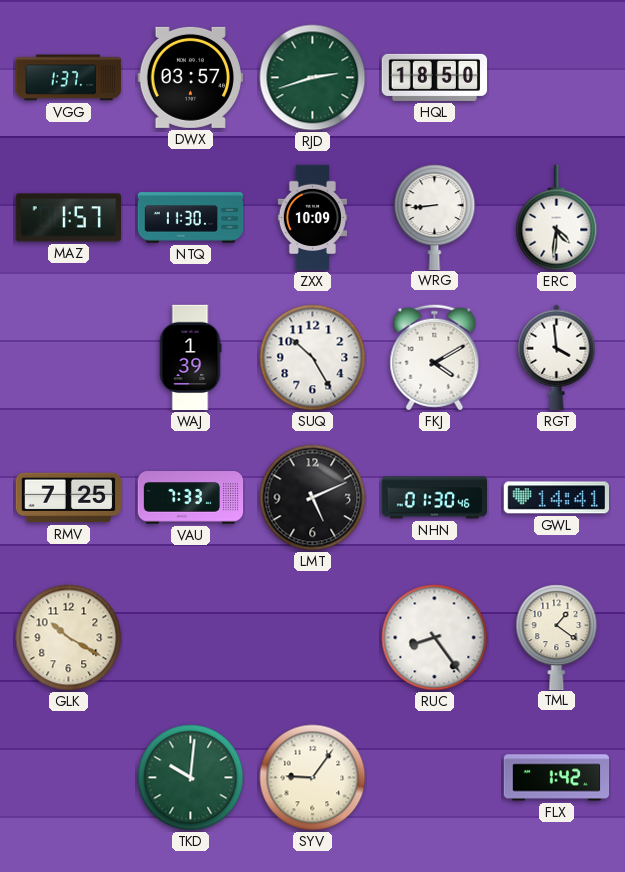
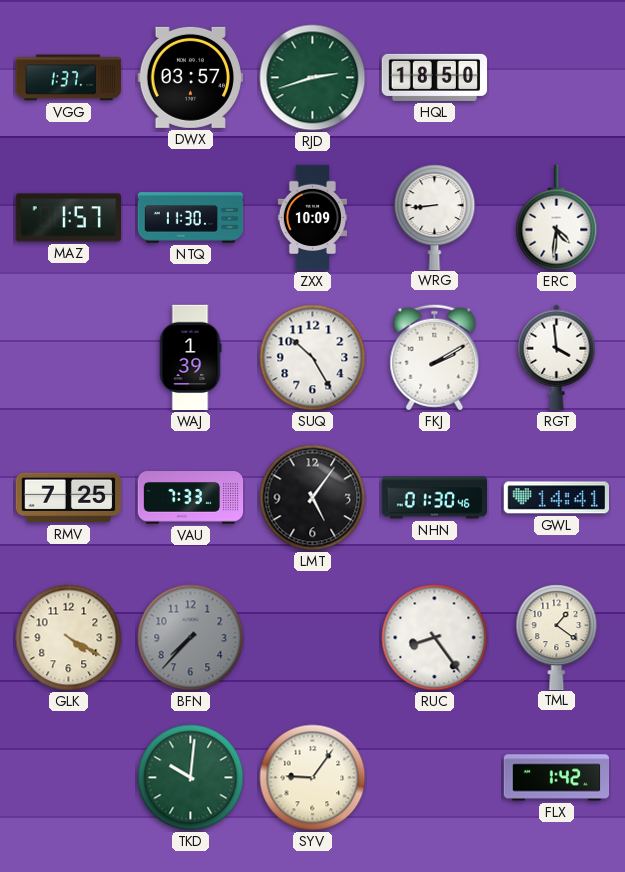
FKJ: 4:10 -> 2:10 (435, 358)
LMT: 5:11 -> 5:06 (313, 498)
GLK: 10:20 -> 4:20 (69, 638)
BFN: none -> 7:37 (191, 638)
